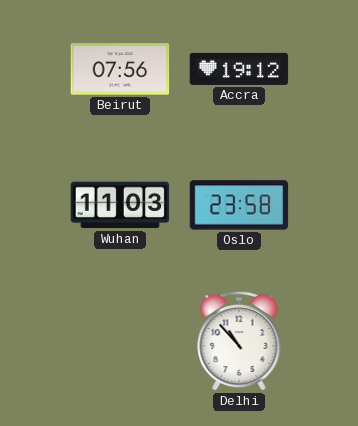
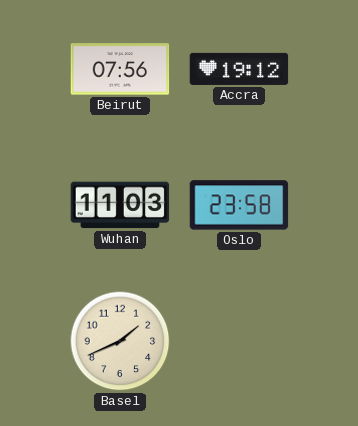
Basel: none -> 1:41 (120, 341)
Delhi: 10:53 -> none (239, 341)
